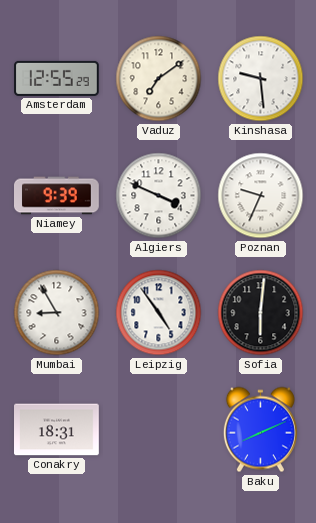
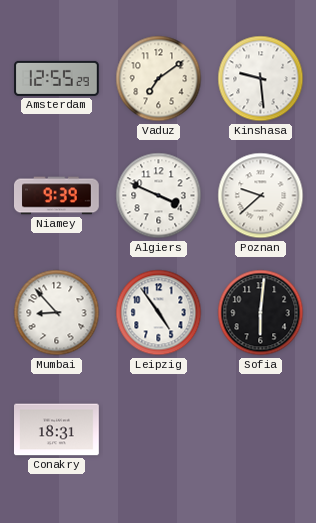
Poznan: 9:34 -> 9:38 (261, 196)
Mumbai: 8:55 -> 8:53 (57, 313)
Baku: 8:11 -> none (260, 430)
